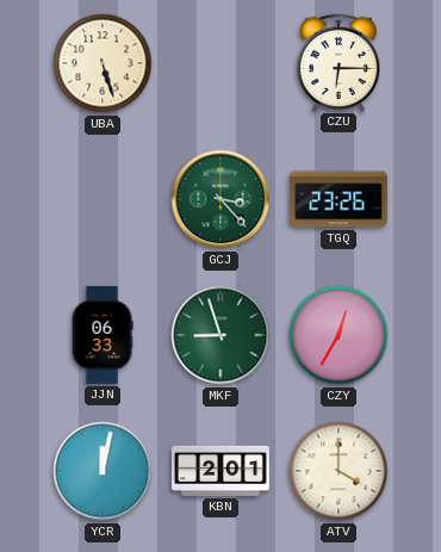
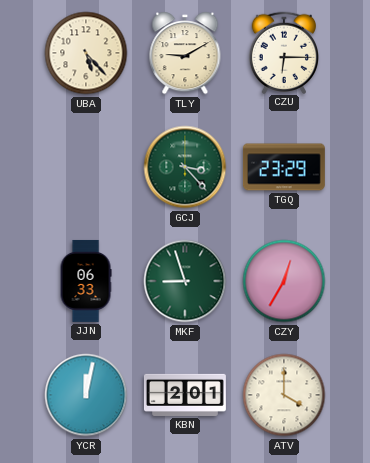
UBA: 5:27 -> 5:23 (86, 53)
TLY: none -> 9:10 (185, 53)
TGQ: 23:26 -> 23:29 (284, 167)
